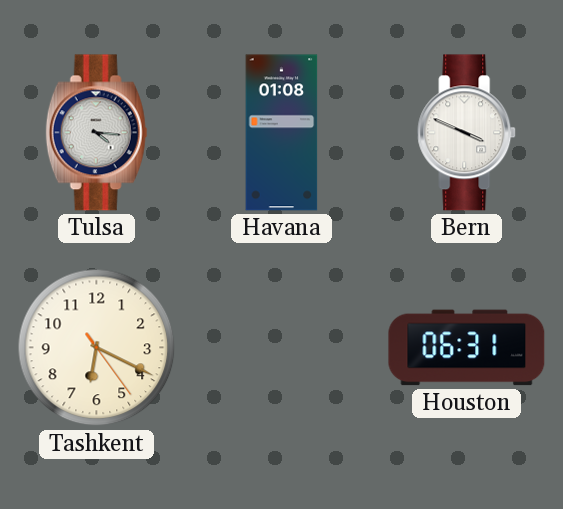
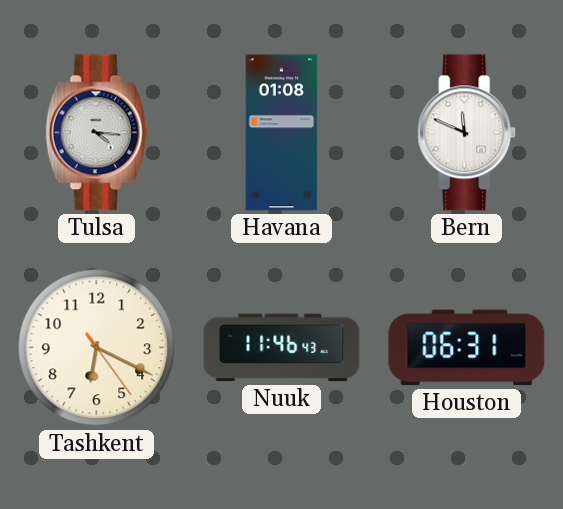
Bern: 3:49 -> 11:49 (467, 133)
Nuuk: none -> 11:46 (282, 348)
